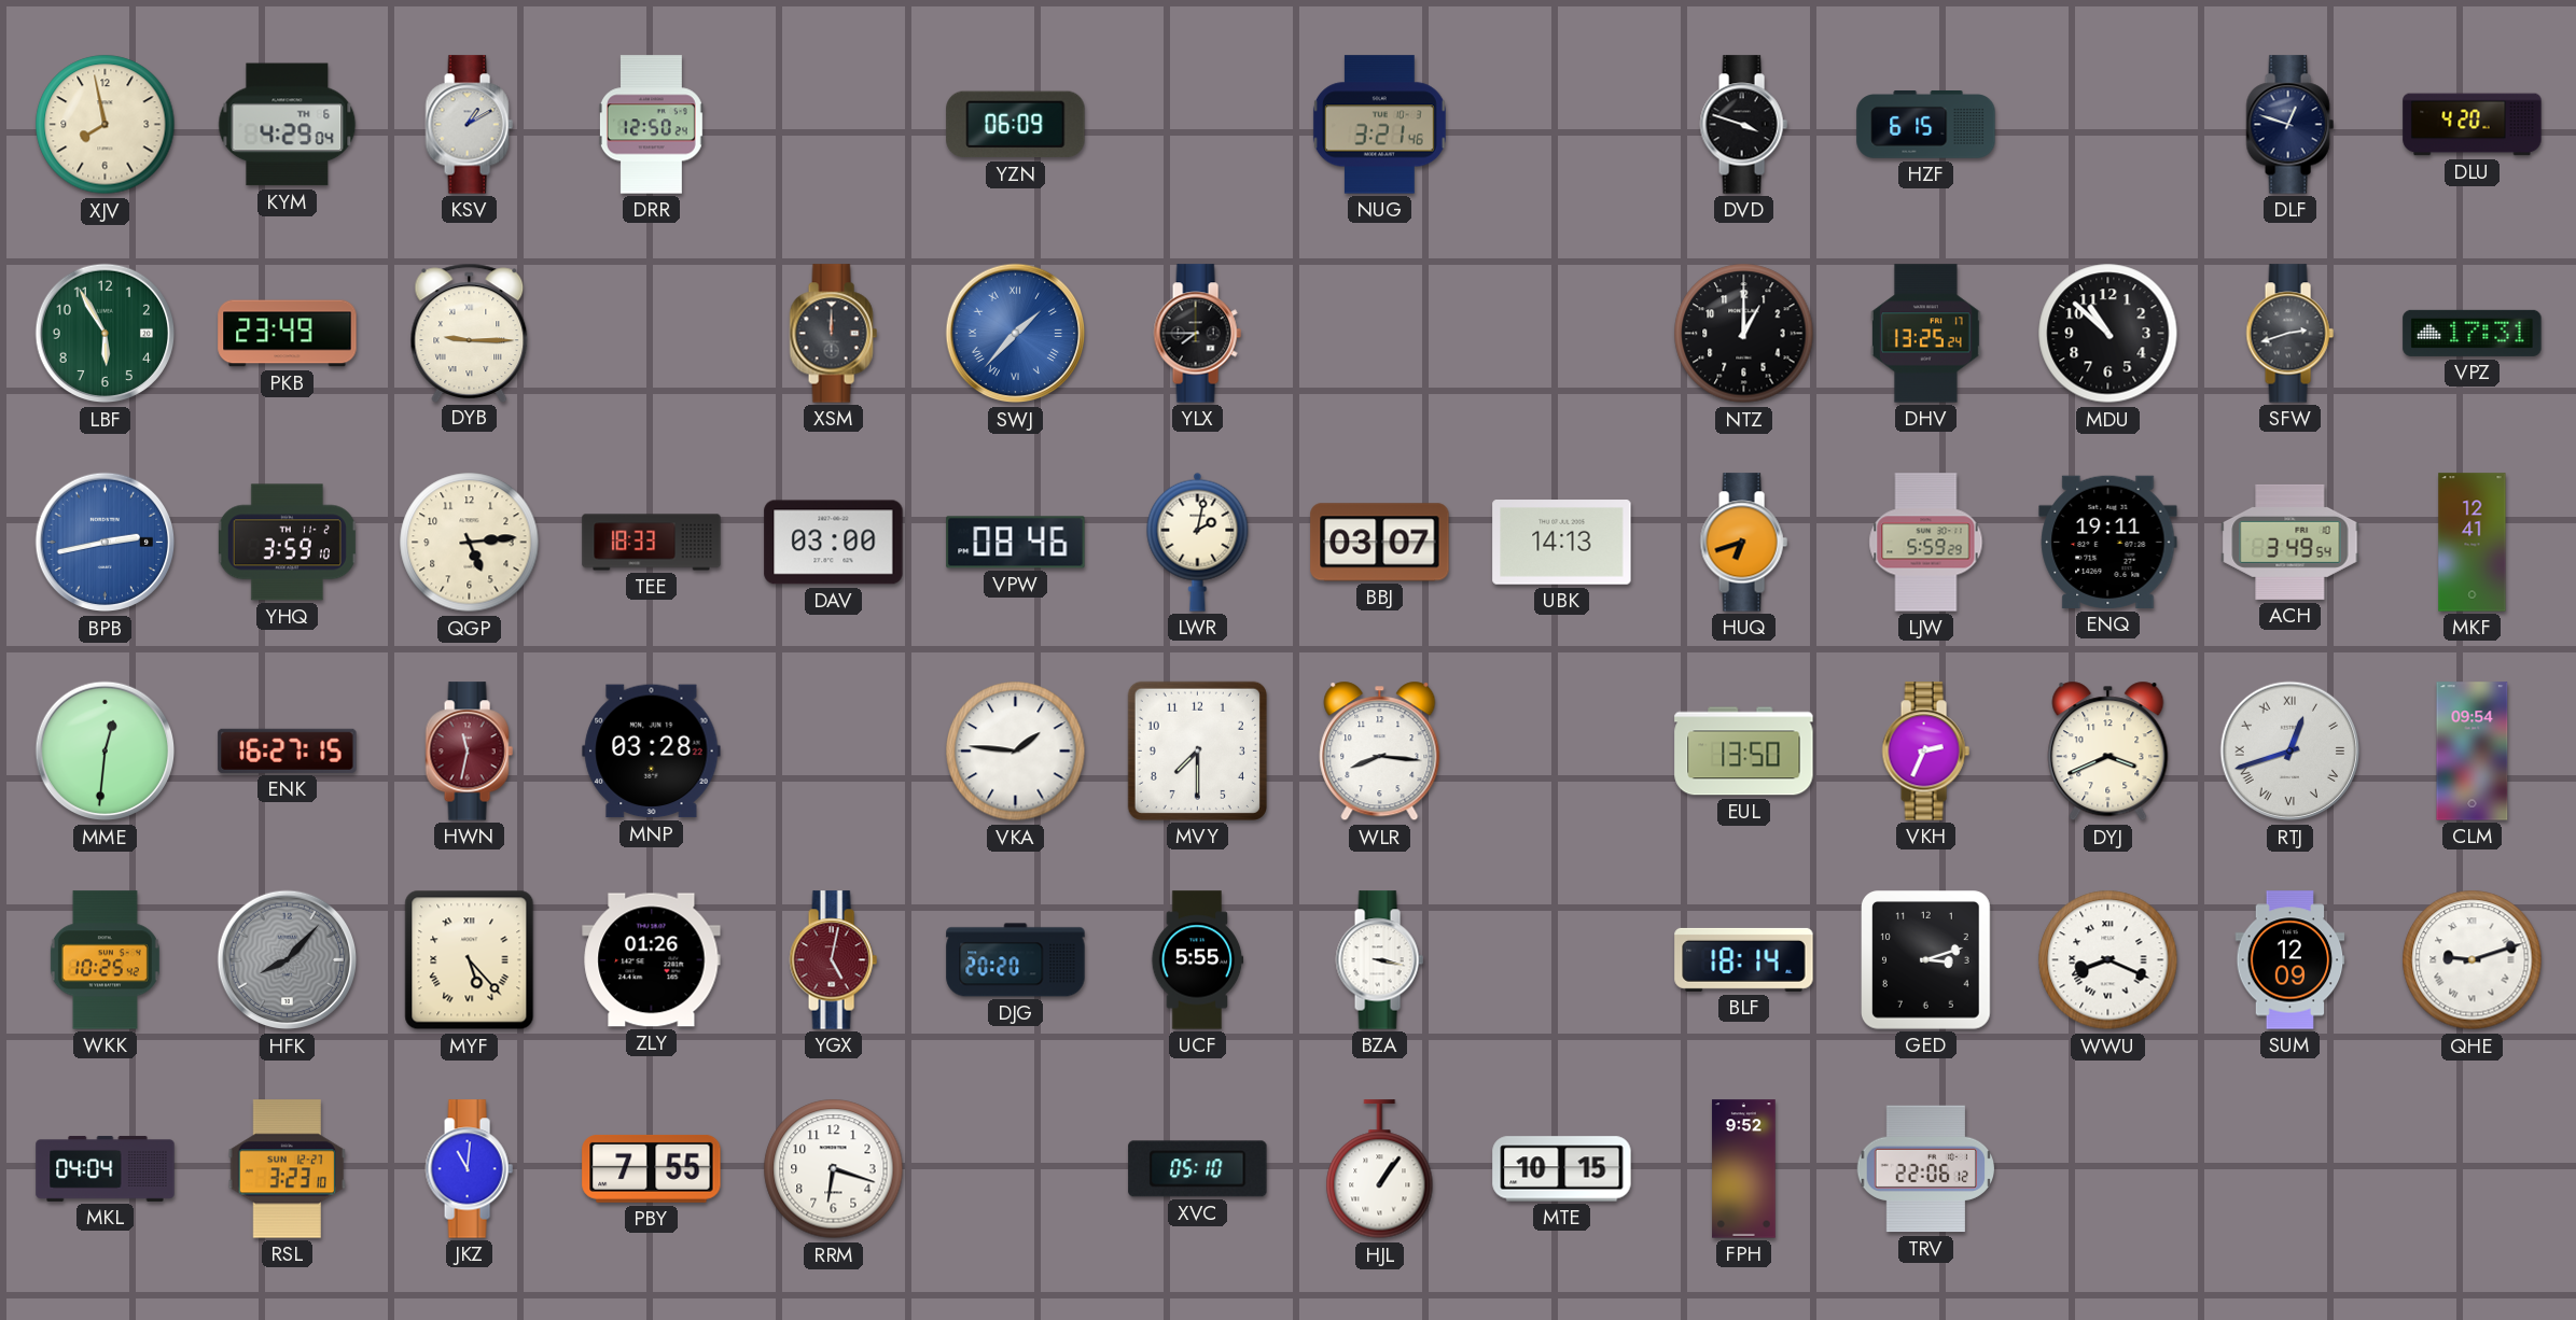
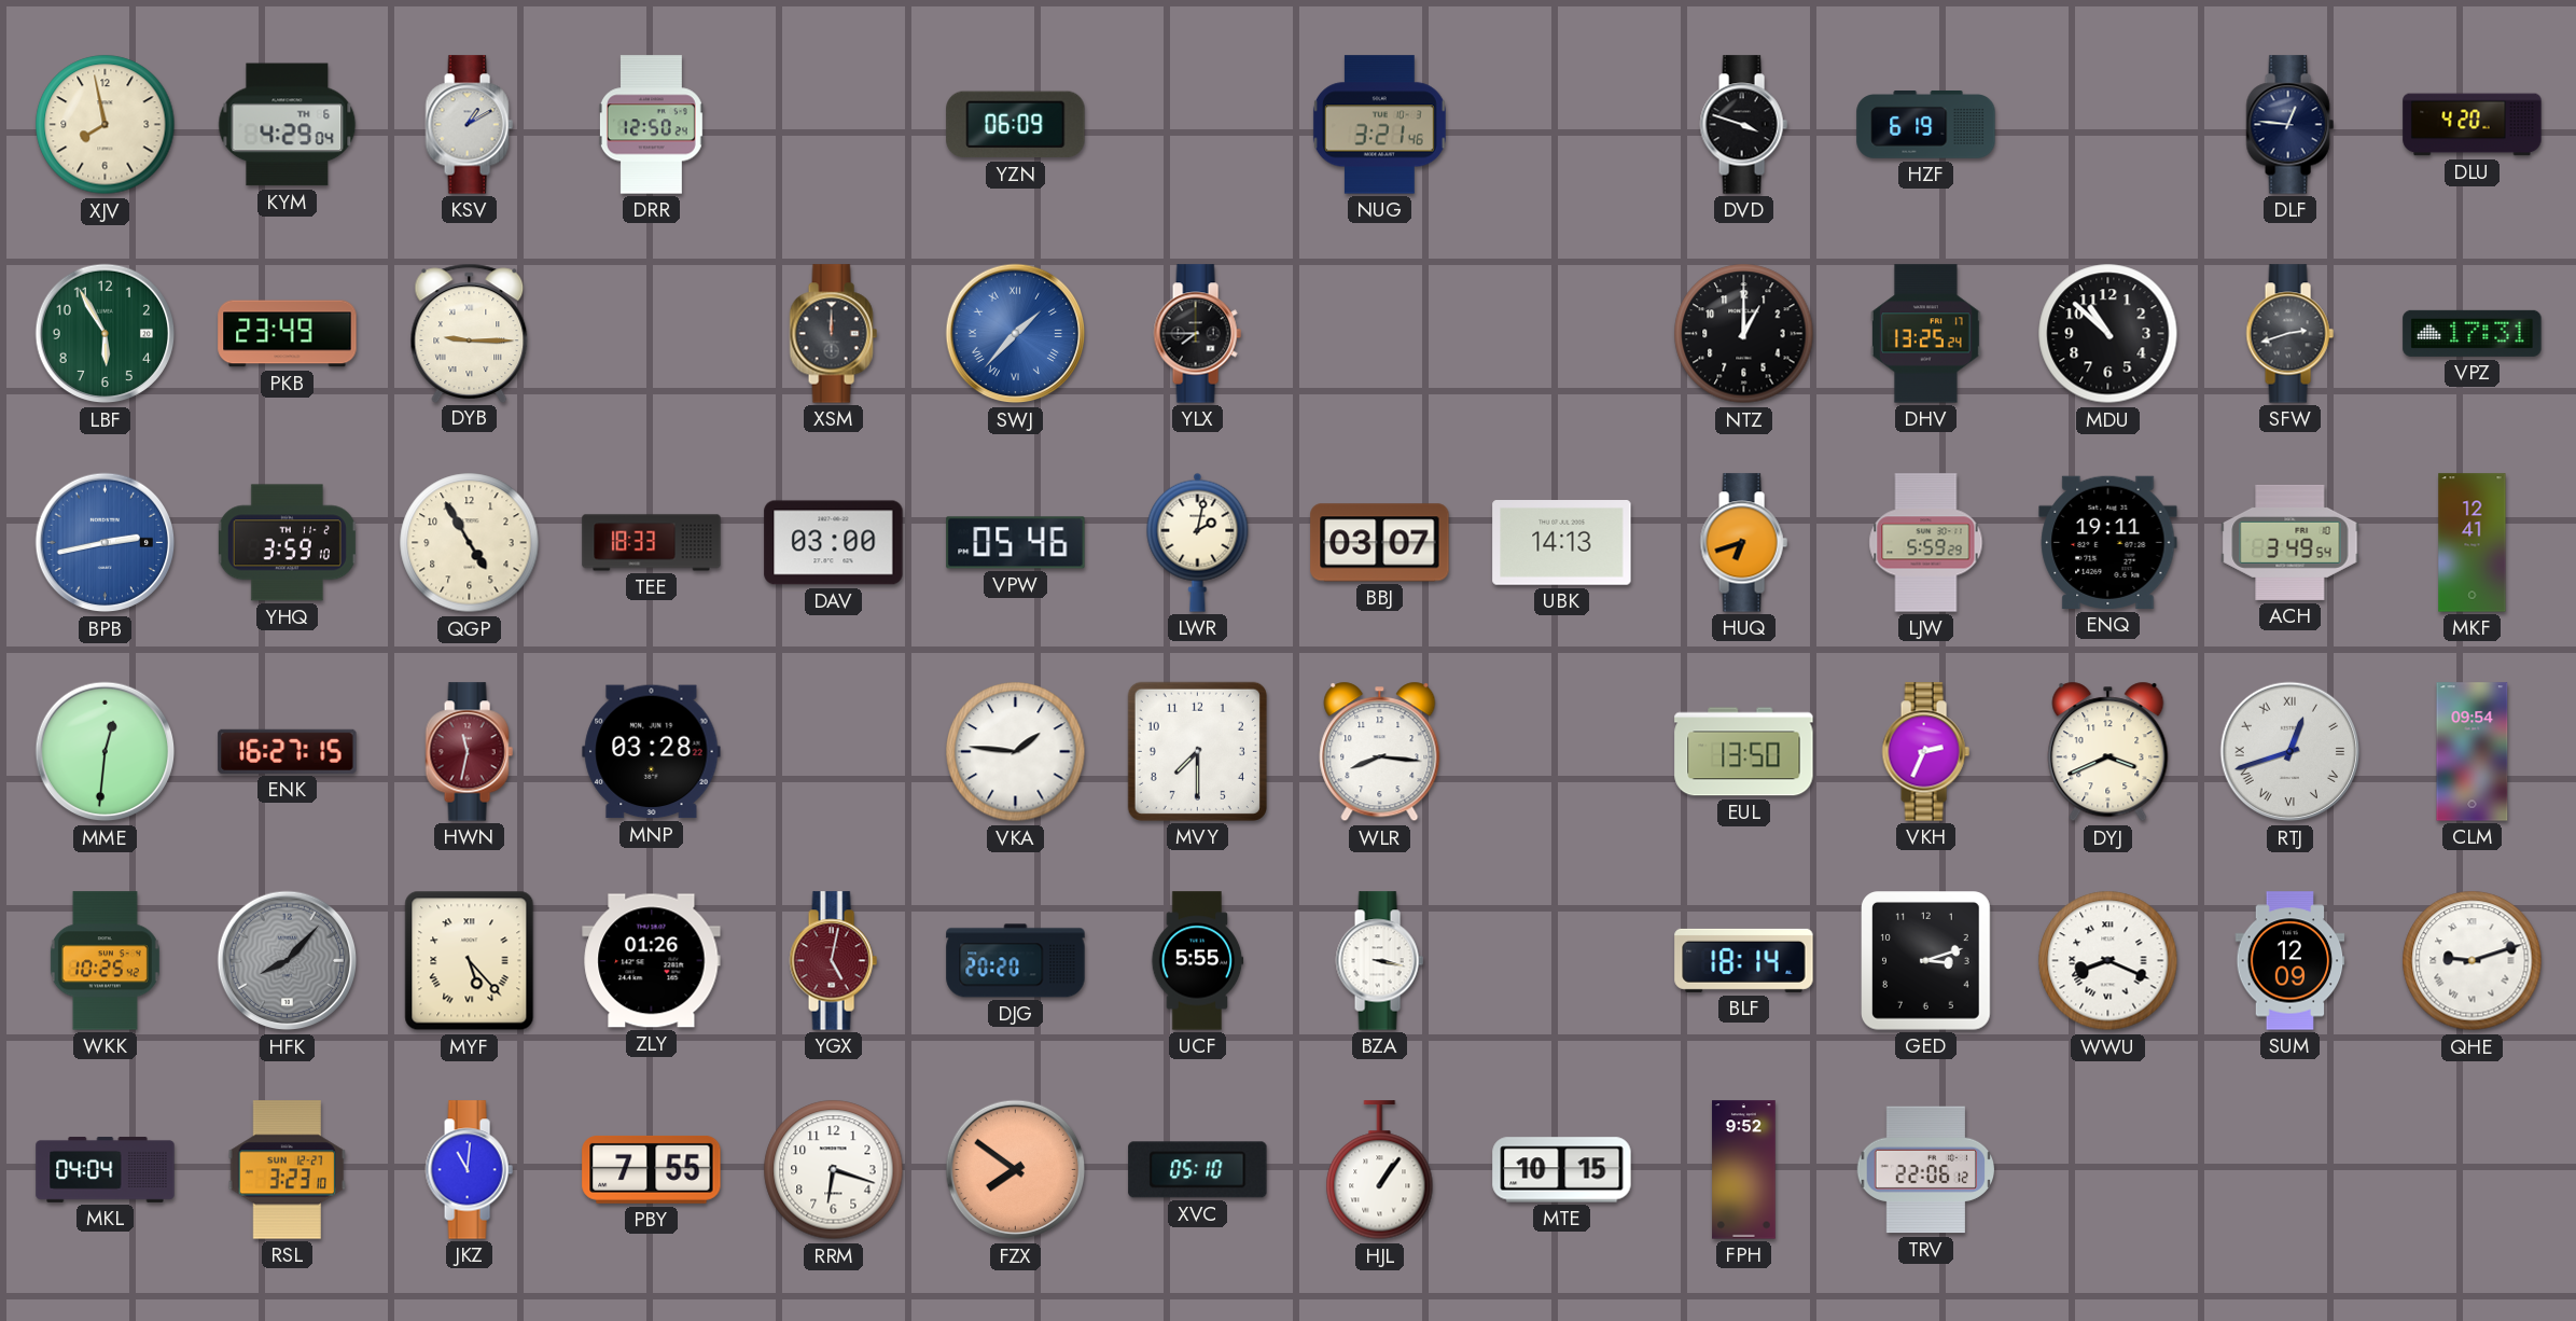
HZF: 6:15 -> 6:19 (1926, 125)
DLF: 12:48 -> 12:46 (2289, 125)
QGP: 5:14 -> 4:55 (470, 543)
VPW: 08:46 -> 05:46 (1016, 543)
FZX: none -> 7:51 (1016, 1170)
